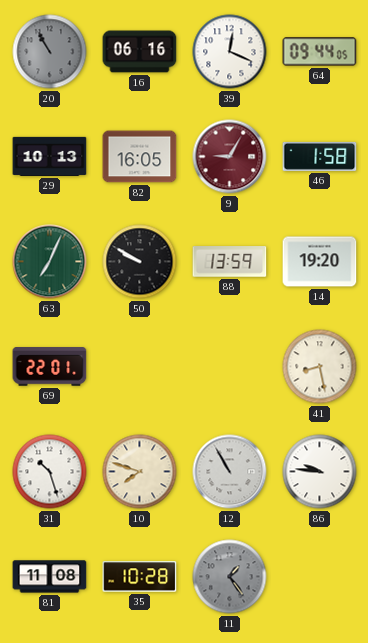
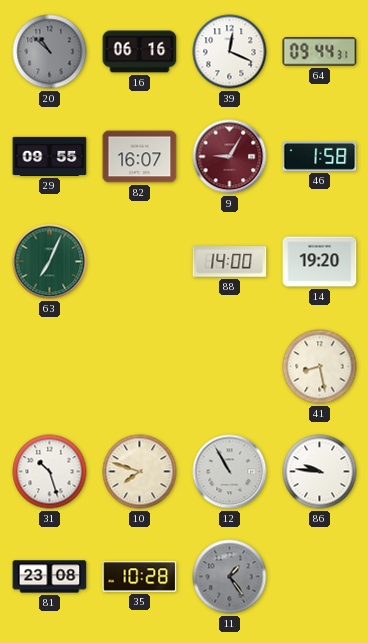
20: 10:55 -> 10:52 (50, 52)
64: 09:44:05 -> 09:44:31 (320, 52)
29: 10:13 -> 09:55 (50, 156)
82: 16:05 -> 16:07 (140, 157)
50: 9:50 -> none (140, 262)
88: 13:59 -> 14:00 (230, 262)
69: 22:01 -> none (50, 367)
81: 11:08 -> 23:08 (50, 577)
